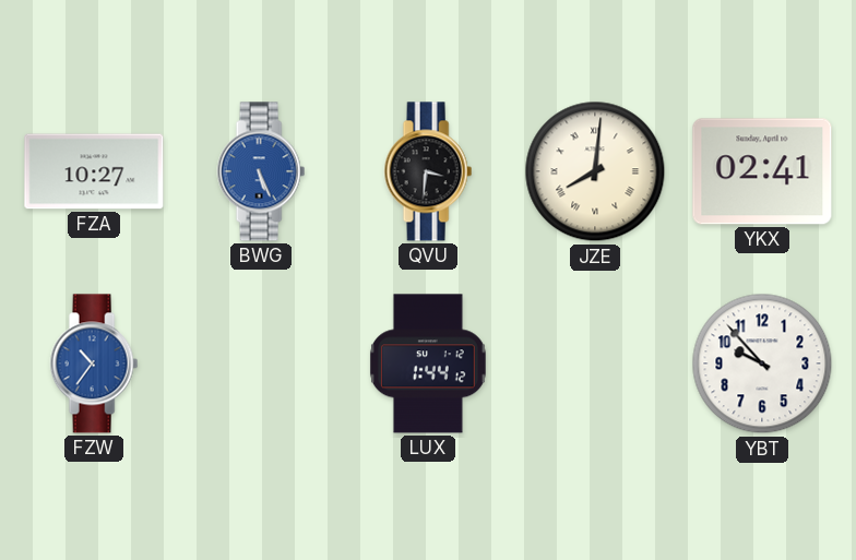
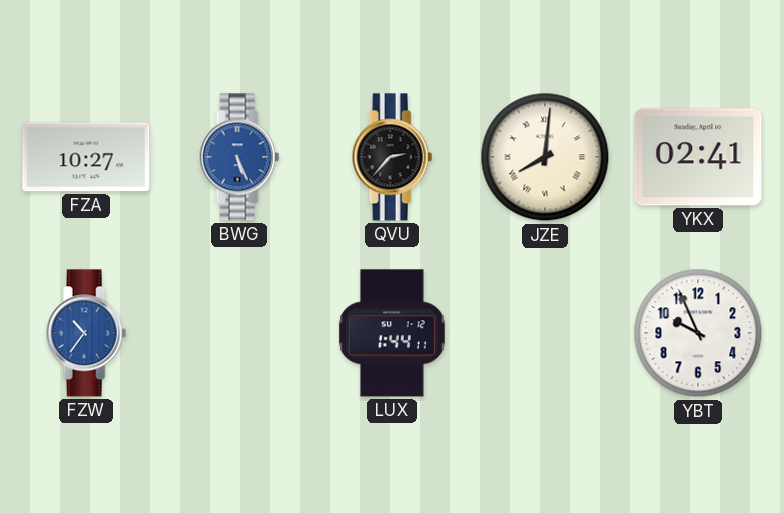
QVU: 3:31 -> 2:37 (392, 157)
LUX: 1:44:12 -> 1:44:11 (392, 333)
YBT: 9:53 -> 9:56 (698, 333)
